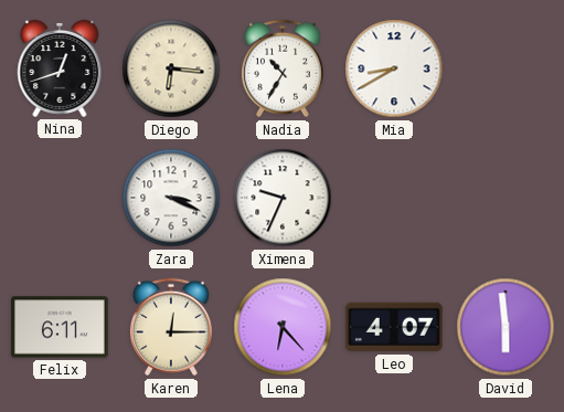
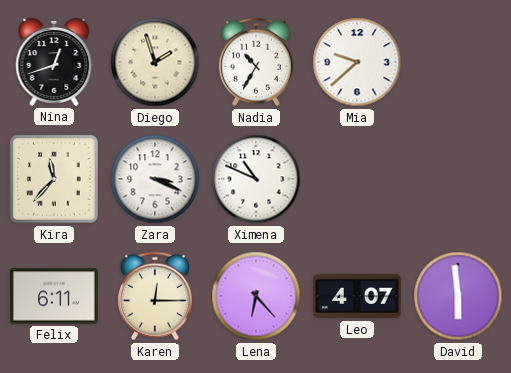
Diego: 6:16 -> 1:57 (155, 62)
Mia: 8:40 -> 9:38 (357, 62)
Kira: none -> 11:37 (55, 180)
Ximena: 9:34 -> 10:49 (256, 179)
